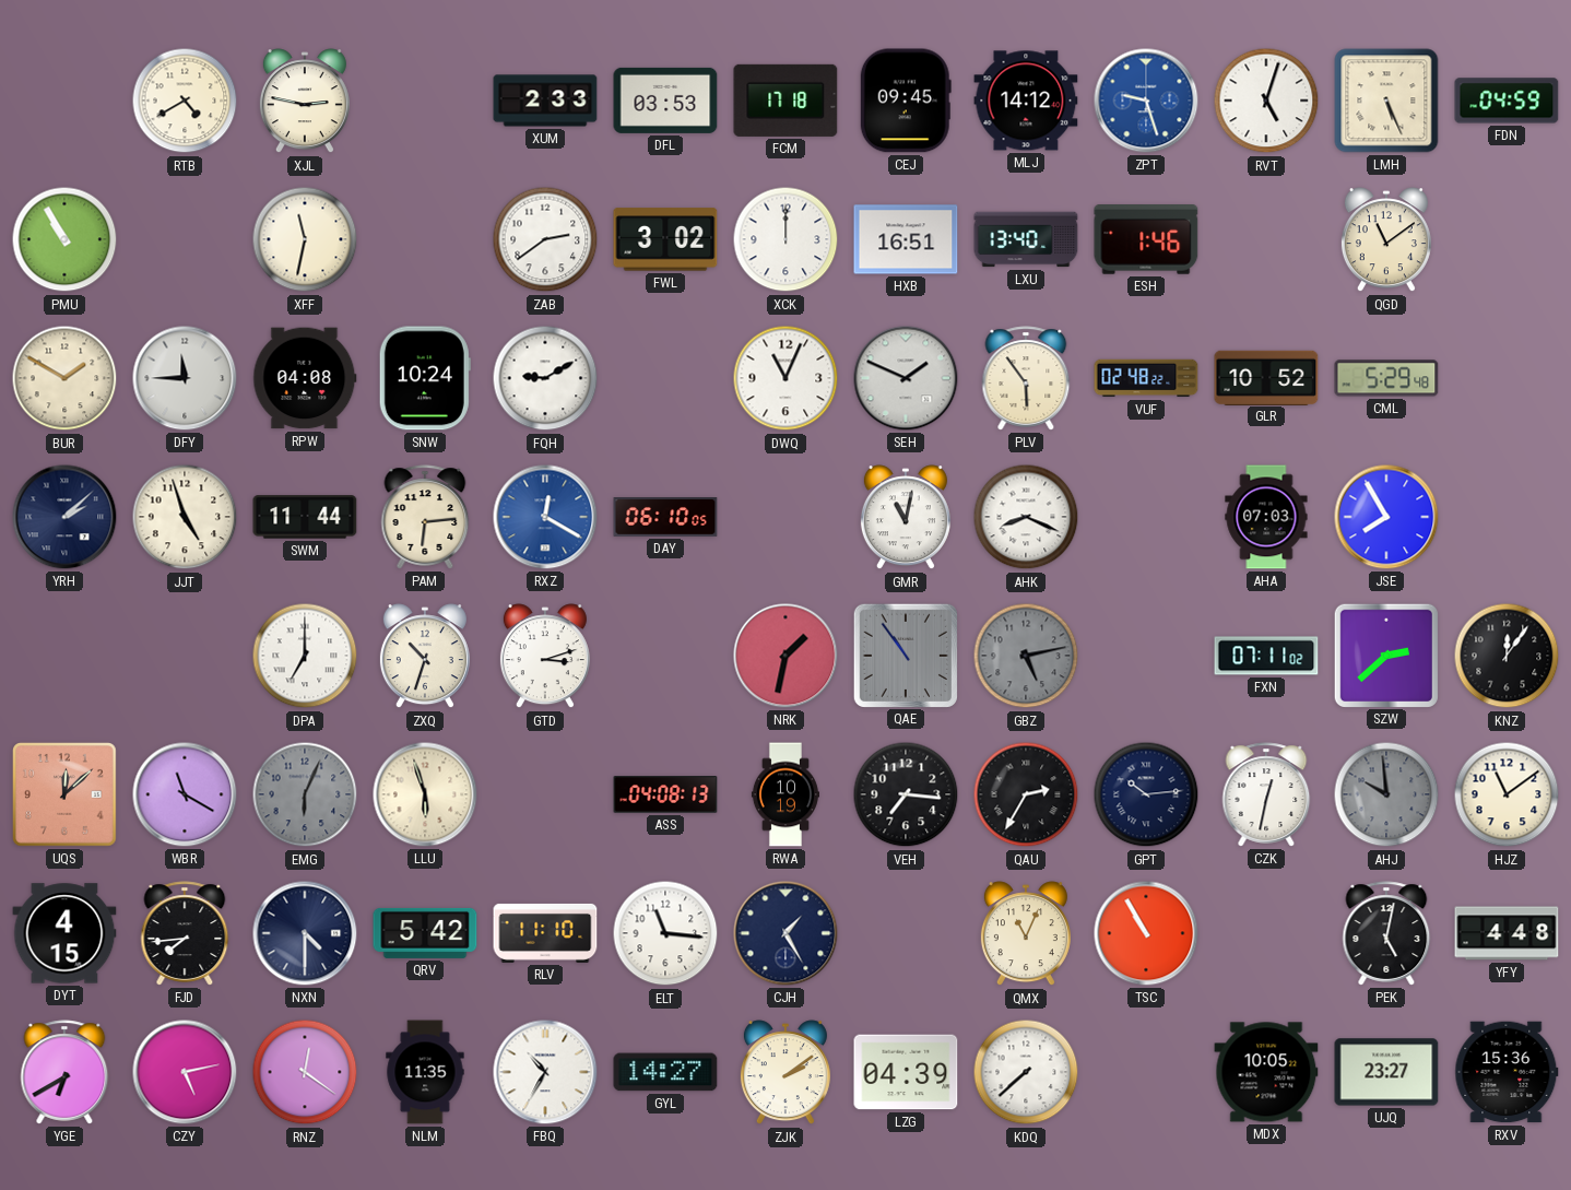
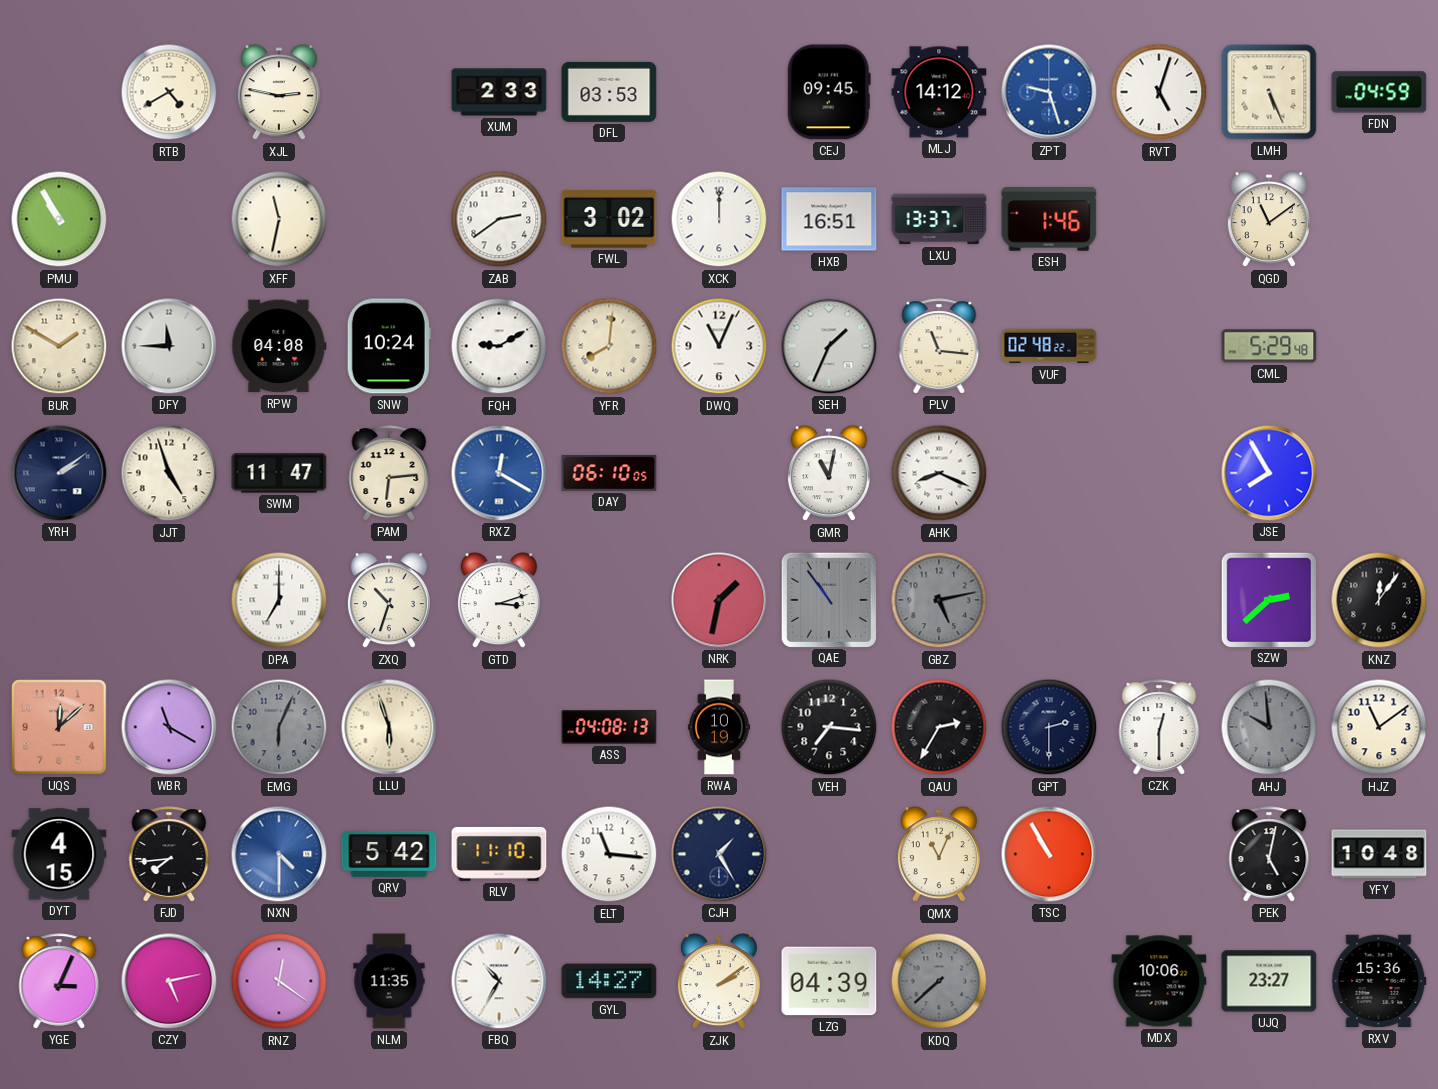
FCM: 17:18 -> none (785, 101)
LXU: 13:40 -> 13:37 (939, 219)
YFR: none -> 8:01 (609, 346)
SEH: 1:49 -> 1:34 (829, 346)
PLV: 5:54 -> 11:16 (939, 346)
GLR: 10:52 -> none (1266, 377)
YRH: 2:08 -> 2:09 (59, 473)
SWM: 11:44 -> 11:47 (279, 473)
AHA: 07:03 -> none (1266, 517)
FXN: 07:11 -> none (1266, 656)
GPT: 10:14 -> 2:30 (1049, 727)
CZK: 12:32 -> 12:30 (1159, 727)
NXN dial: navy -> blue (279, 854)
YFY: 4:48 -> 10:48 (1379, 854)
YGE: 6:40 -> 3:04 (59, 981)
KDQ dial: white -> grey (939, 981)
MDX: 10:05 -> 10:06 (1159, 981)
